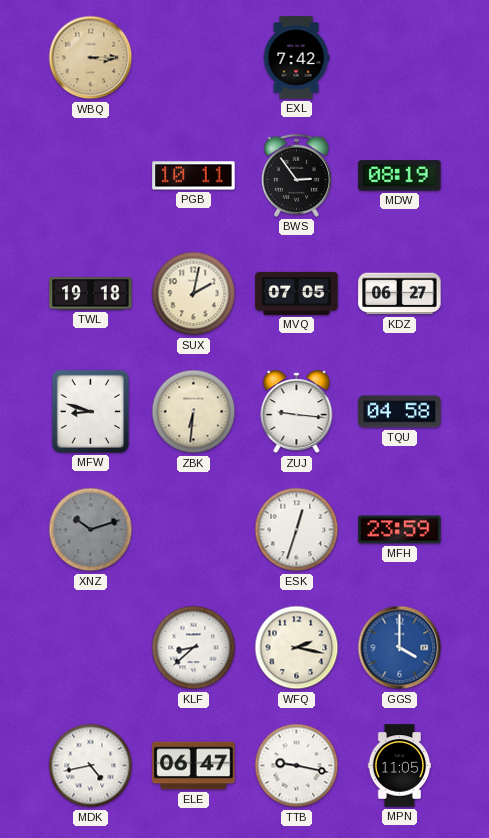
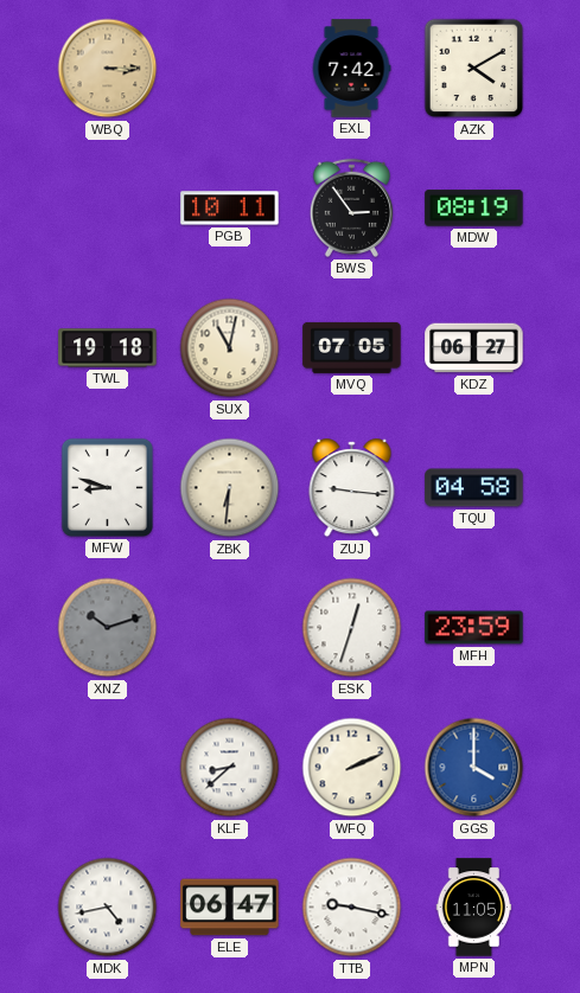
AZK: none -> 4:10 (474, 69)
SUX: 2:02 -> 11:02 (230, 348)
WFQ: 2:17 -> 2:11 (352, 768)
